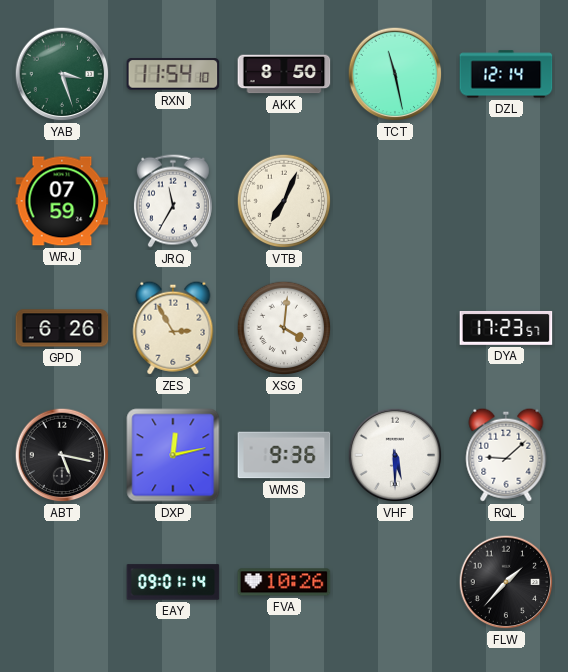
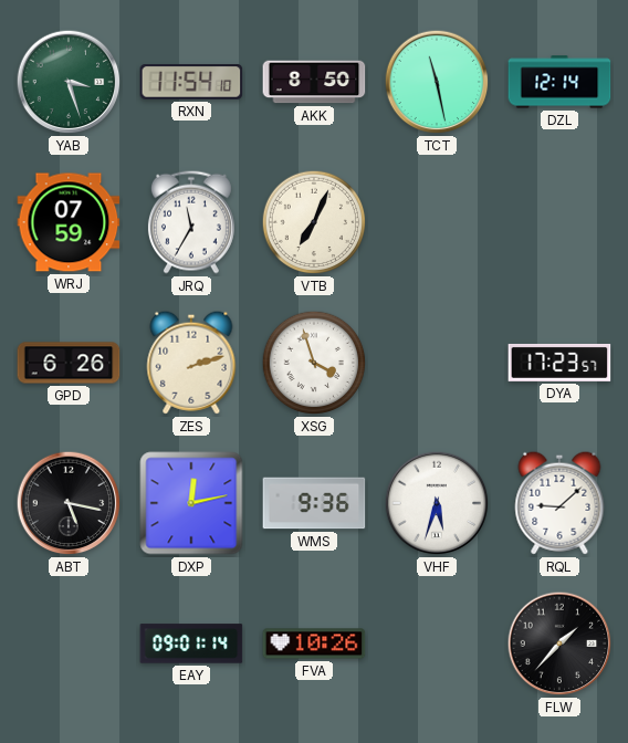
ZES: 2:55 -> 2:12 (191, 363)
XSG: 4:01 -> 3:57 (314, 363)
VHF: 5:30 -> 5:33 (437, 503)
